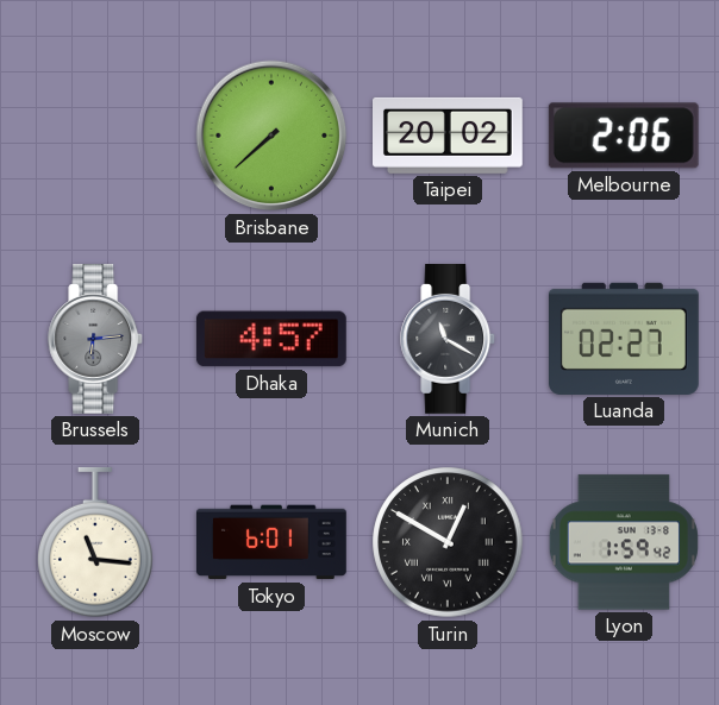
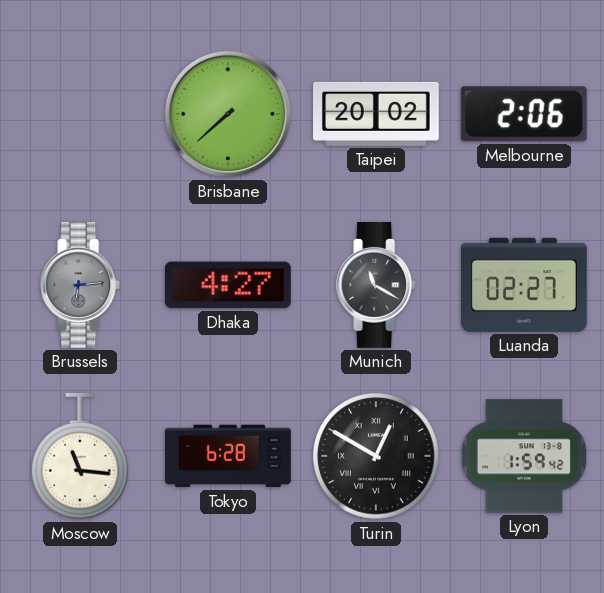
Dhaka: 4:57 -> 4:27 (228, 285)
Tokyo: 6:01 -> 6:28 (229, 456)
